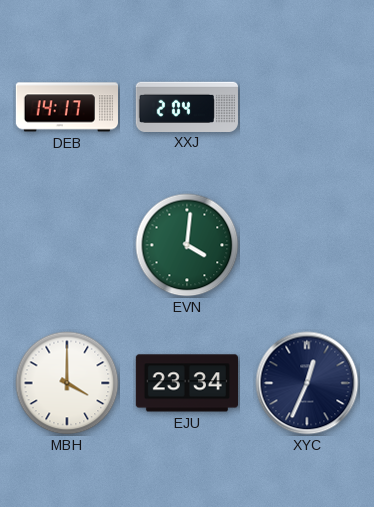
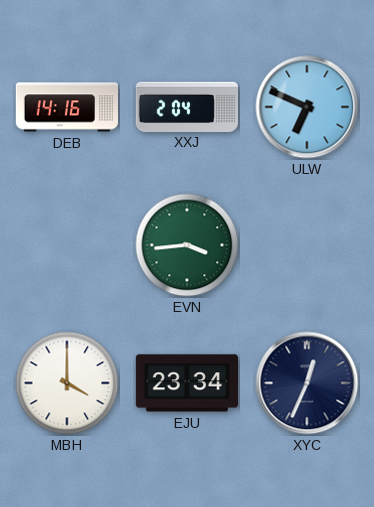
DEB: 14:17 -> 14:16 (66, 107)
ULW: none -> 6:49 (307, 107)
EVN: 4:01 -> 3:44 (187, 245)
